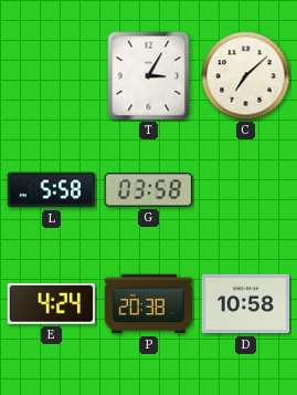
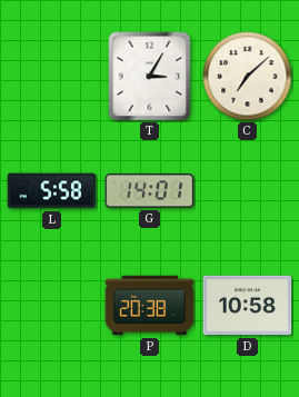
G: 03:58 -> 14:01 (150, 191)
E: 4:24 -> none (51, 303)
